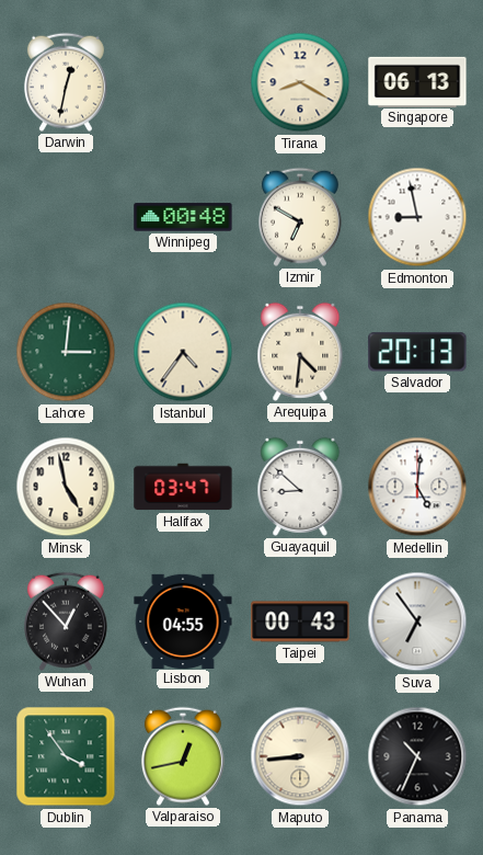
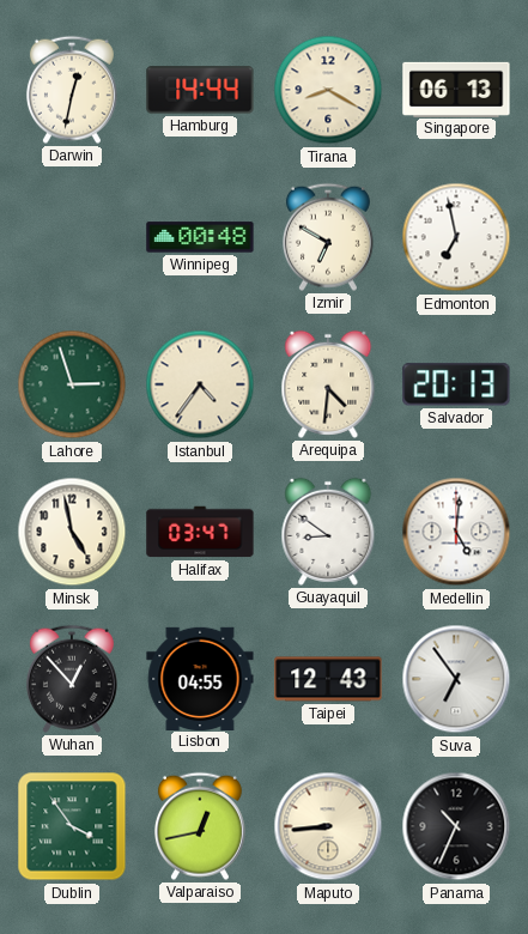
Hamburg: none -> 14:44 (200, 90)
Edmonton: 8:58 -> 6:58 (456, 237)
Lahore: 3:01 -> 2:57 (72, 384)
Guayaquil: 8:52 -> 8:51 (328, 532)
Taipei: 00:43 -> 12:43 (328, 679)
